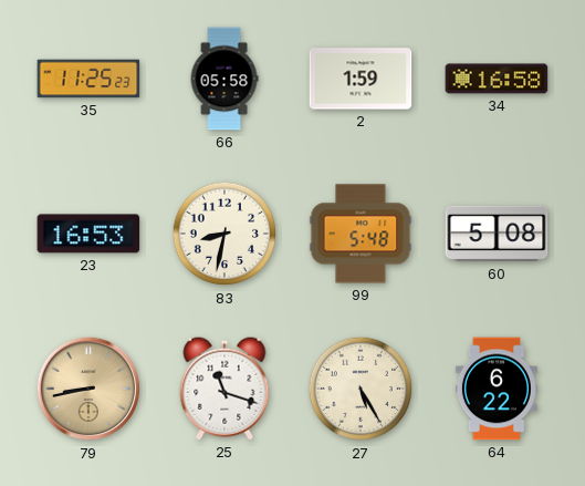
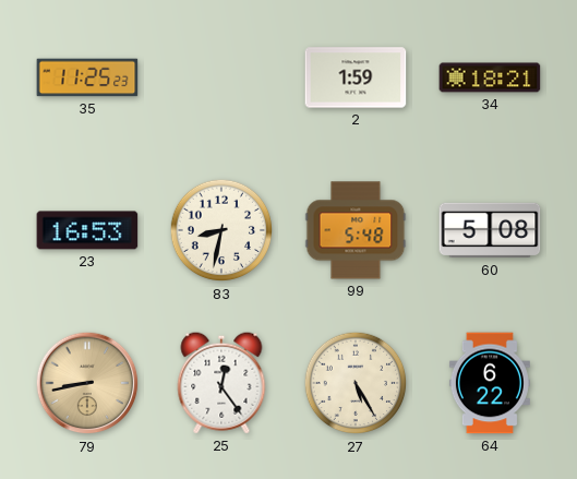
66: 05:58 -> none (224, 79)
34: 16:58 -> 18:21 (490, 77)
25: 11:18 -> 12:24 (221, 383)
